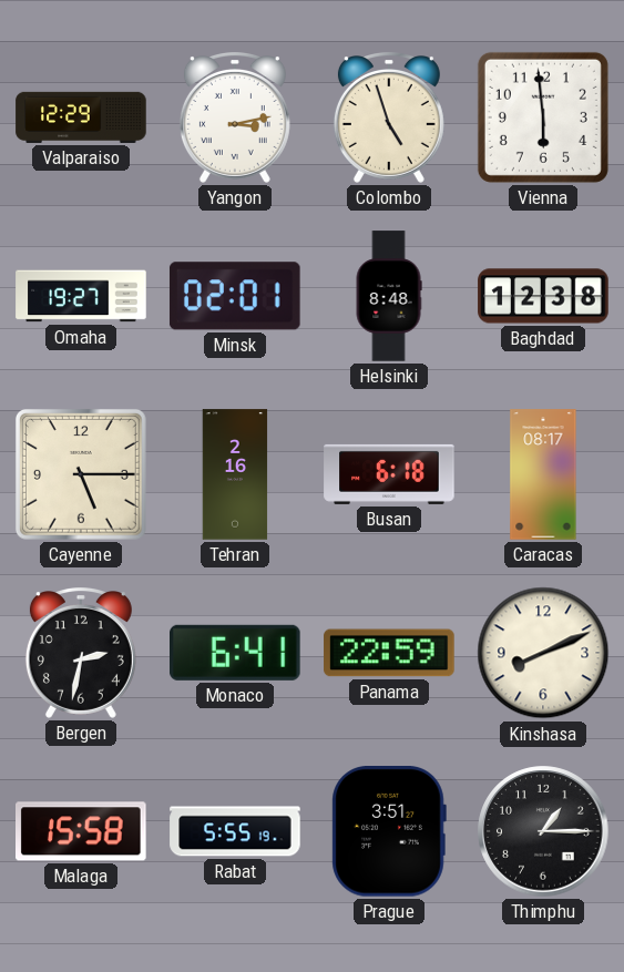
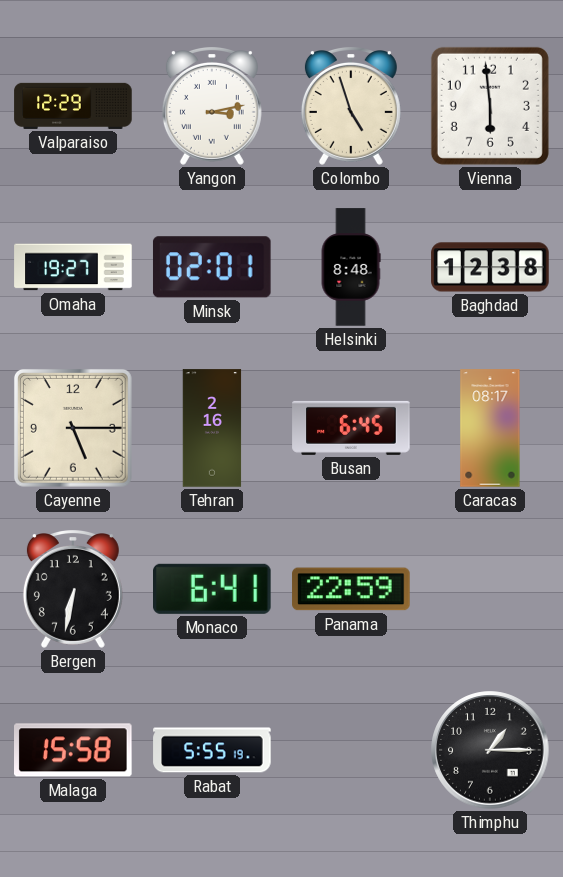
Busan: 6:18 -> 6:45 (351, 428)
Bergen: 2:32 -> 6:32 (73, 590)
Kinshasa: 8:11 -> none (543, 653)
Prague: 3:51 -> none (389, 832)
